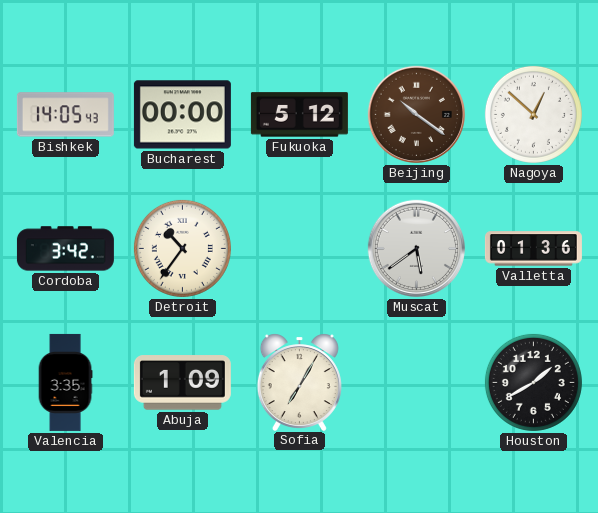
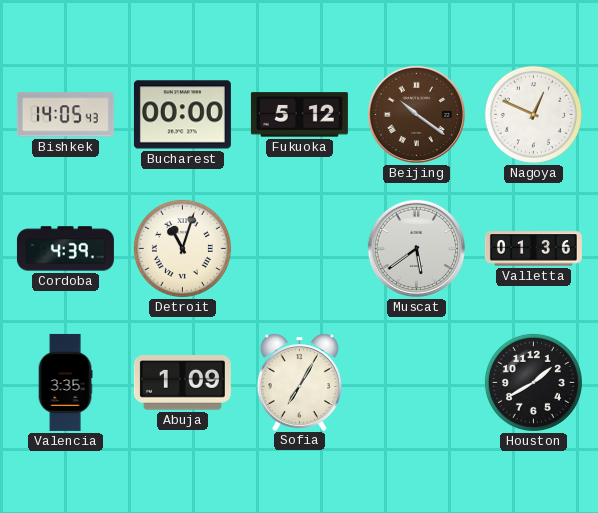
Nagoya: 12:52 -> 12:49 (533, 114)
Cordoba: 3:42 -> 4:39 (65, 249)
Detroit: 10:36 -> 11:03 (182, 248)
